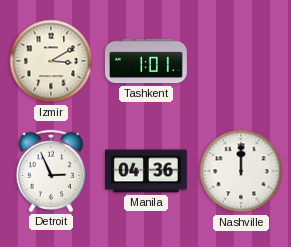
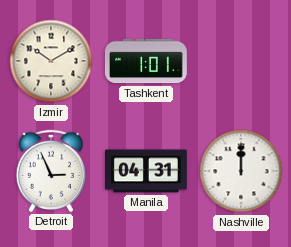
Izmir: 3:10 -> 10:10 (51, 61)
Manila: 04:36 -> 04:31 (147, 171)
